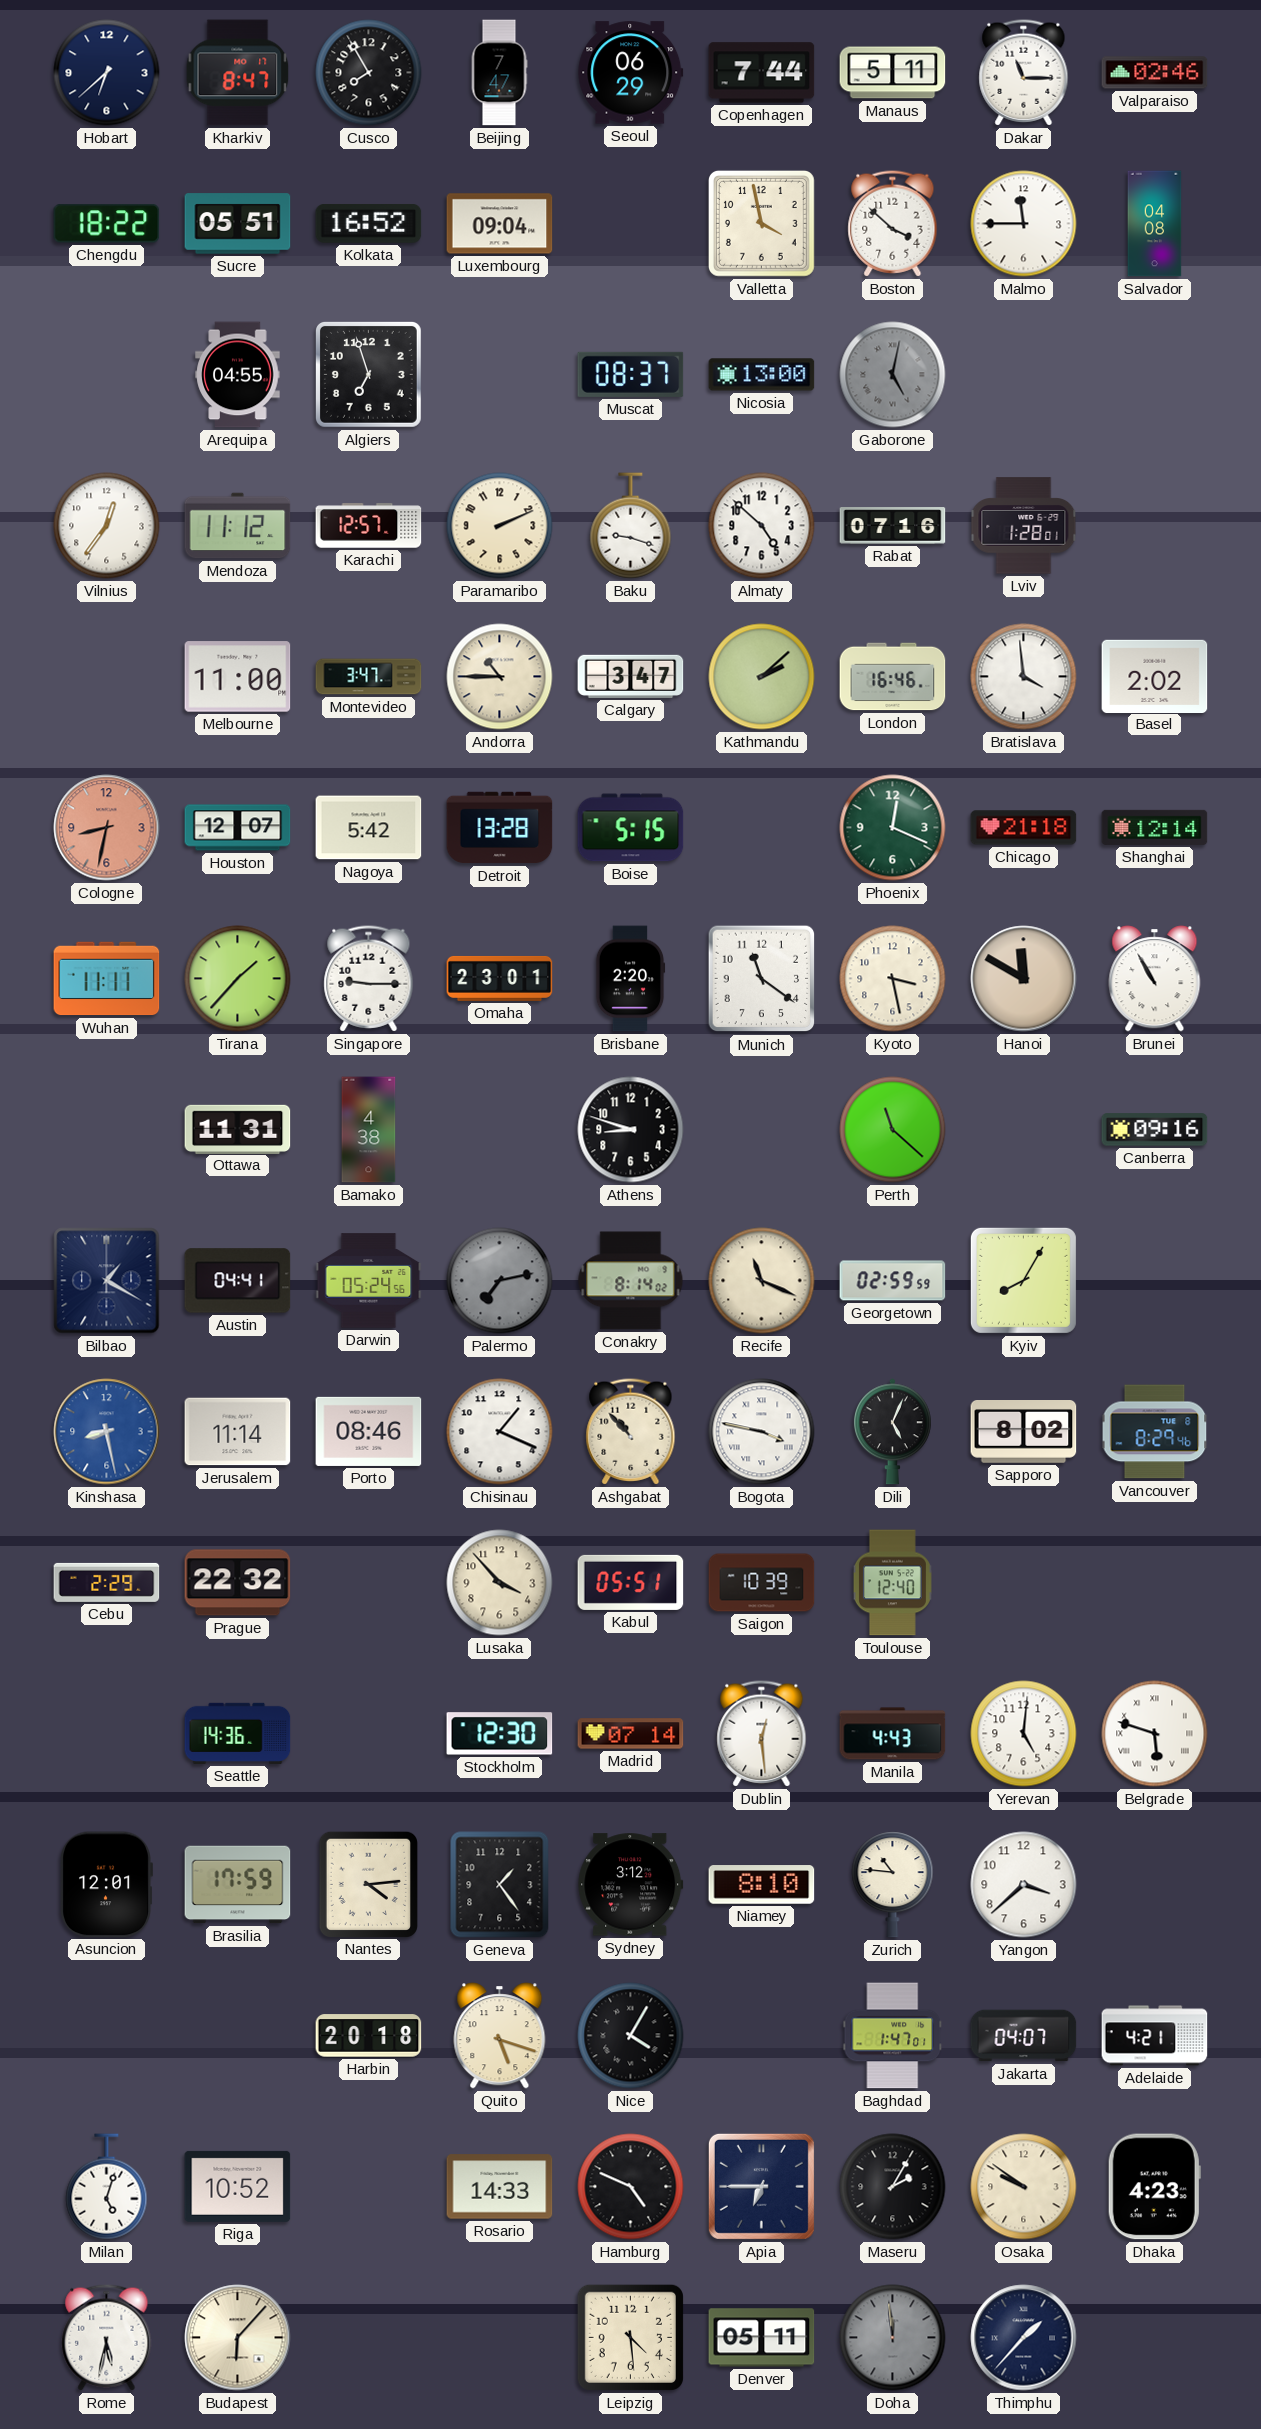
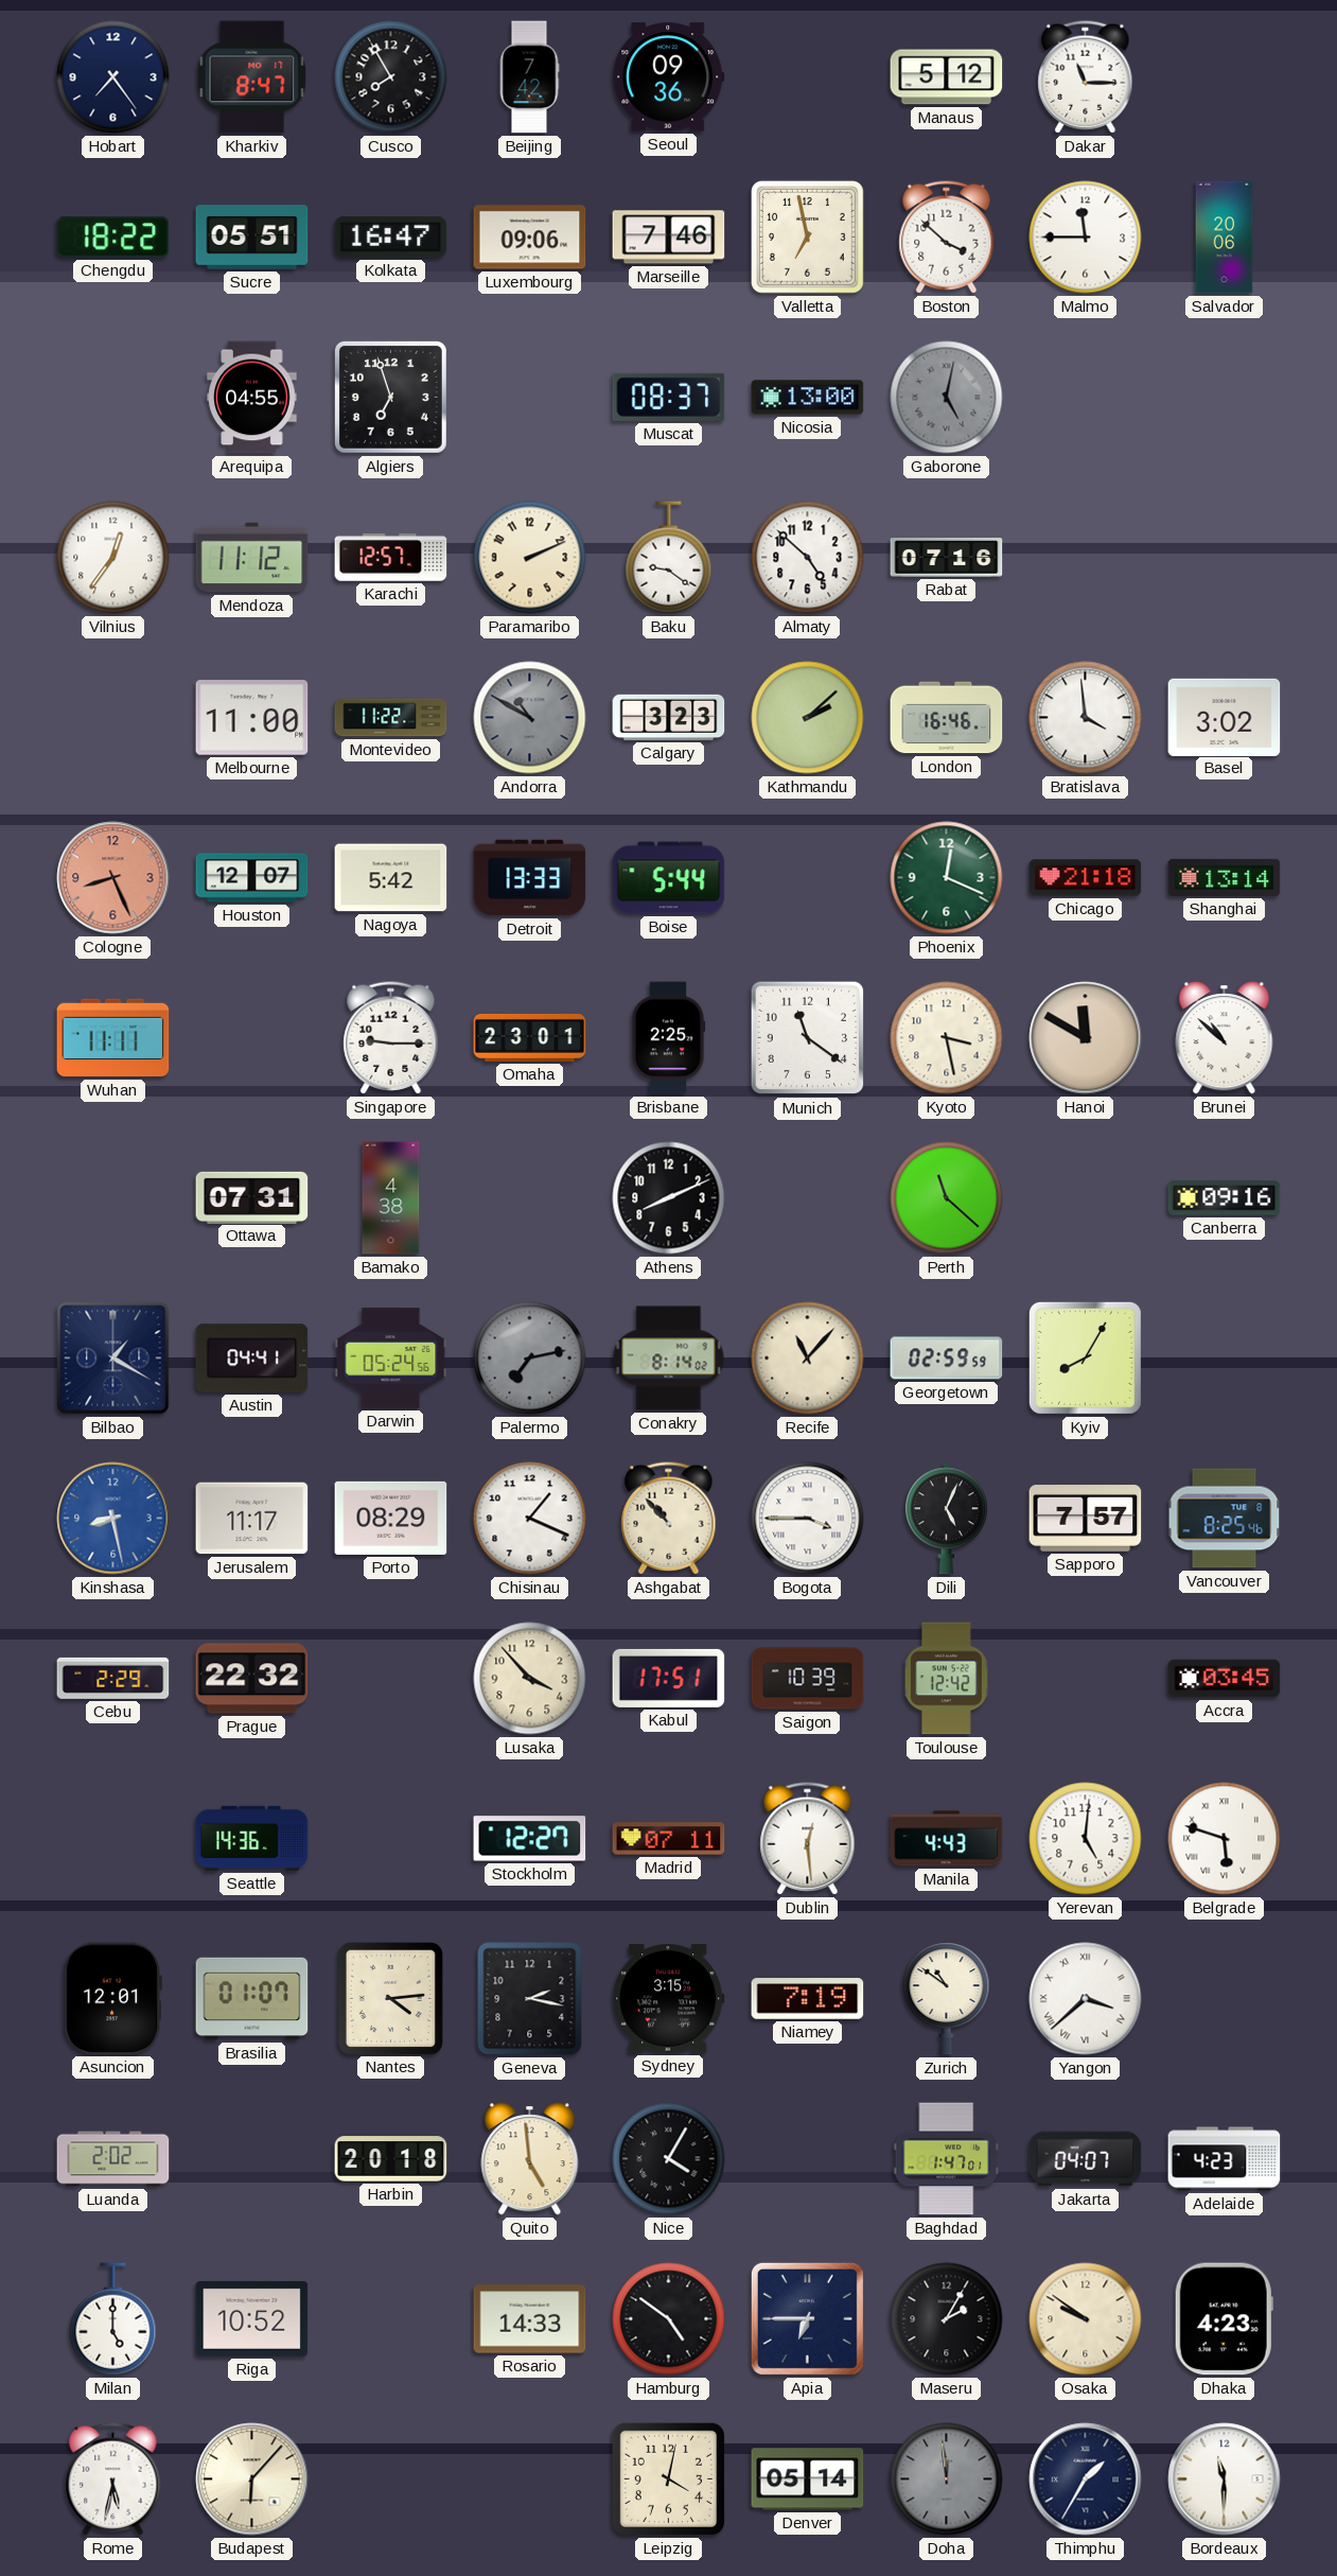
Hobart: 6:38 -> 7:24 (113, 77)
Beijing: 7:47 -> 7:42 (529, 77)
Seoul: 06:29 -> 09:36 (669, 77)
Copenhagen: 7:44 -> none (762, 73)
Manaus: 5:11 -> 5:12 (947, 77)
Valparaiso: 02:46 -> none (1155, 73)
Kolkata: 16:52 -> 16:47 (391, 238)
Luxembourg: 09:04 -> 09:06 (530, 238)
Marseille: none -> 7:46 (669, 238)
Valletta: 3:58 -> 6:58 (807, 236)
Salvador: 04:08 -> 20:06 (1225, 238)
Baku: 9:18 -> 9:21 (669, 558)
Lviv: 1:28 -> none (1024, 526)
Montevideo: 3:47 -> 11:22 (391, 718)
Andorra: 10:45 -> 10:50 (530, 718)
Andorra dial: cream -> grey (530, 718)
Calgary: 3:47 -> 3:23 (669, 717)
Basel: 2:02 -> 3:02 (1225, 717)
Cologne: 8:32 -> 8:26 (113, 878)
Detroit: 13:28 -> 13:33 (530, 878)
Boise: 5:15 -> 5:44 (669, 878)
Shanghai: 12:14 -> 13:14 (1225, 877)
Tirana: 1:37 -> none (238, 979)
Brisbane: 2:20 -> 2:25 (668, 1038)
Brunei: 10:55 -> 10:52 (1225, 1038)
Ottawa: 11:31 -> 07:31 (252, 1197)
Athens: 8:48 -> 8:11 (669, 1198)
Recife: 11:19 -> 11:07 (808, 1359)
Jerusalem: 11:14 -> 11:17 (252, 1519)
Porto: 08:46 -> 08:29 (391, 1518)
Bogota: 3:47 -> 3:45 (808, 1519)
Sapporo: 8:02 -> 7:57 (1086, 1519)
Vancouver: 8:29 -> 8:25 (1225, 1519)
Kabul: 05:51 -> 17:51 (669, 1678)
Toulouse: 12:40 -> 12:42 (946, 1679)
Accra: none -> 03:45 (1225, 1679)
Stockholm: 12:30 -> 12:27 (530, 1839)
Madrid: 07:14 -> 07:11 (669, 1839)
Brasilia: 17:59 -> 01:07 (252, 1999)
Geneva: 1:24 -> 2:17 (530, 1999)
Sydney: 3:12 -> 3:15 (669, 1999)
Niamey: 8:10 -> 7:19 (808, 1999)
Zurich: 10:46 -> 10:51 (947, 1999)
Yangon numerals: Arabic -> Roman (1086, 1999)
Luanda: none -> 2:02 (113, 2159)
Quito: 5:18 -> 4:59 (530, 2159)
Adelaide: 4:21 -> 4:23 (1225, 2159)
Milan: 5:03 -> 5:00 (113, 2319)
Hamburg: 4:49 -> 4:51 (669, 2319)
Leipzig: 4:29 -> 4:02 (668, 2478)
Denver: 05:11 -> 05:14 (808, 2479)
Thimphu: 1:37 -> 1:35 (1086, 2479)
Bordeaux: none -> 11:30 (1225, 2479)
